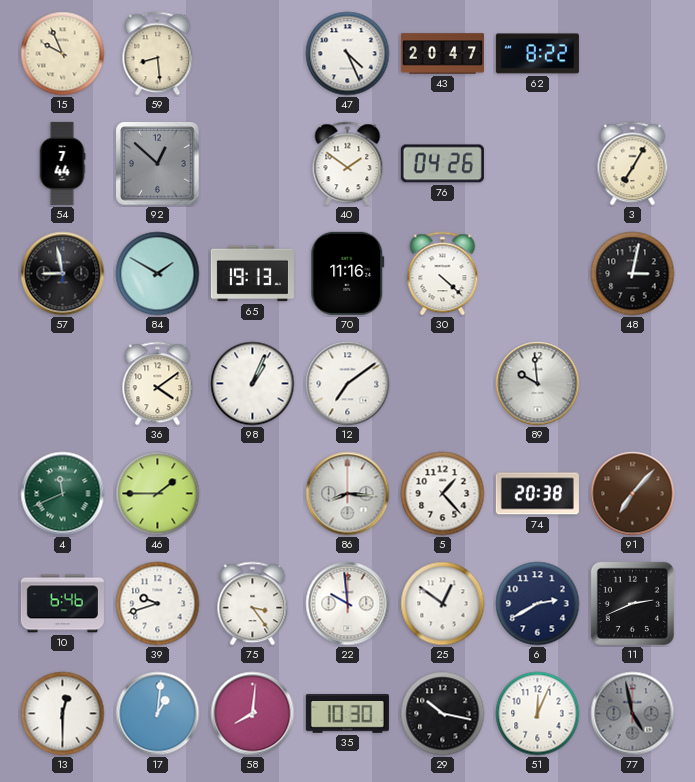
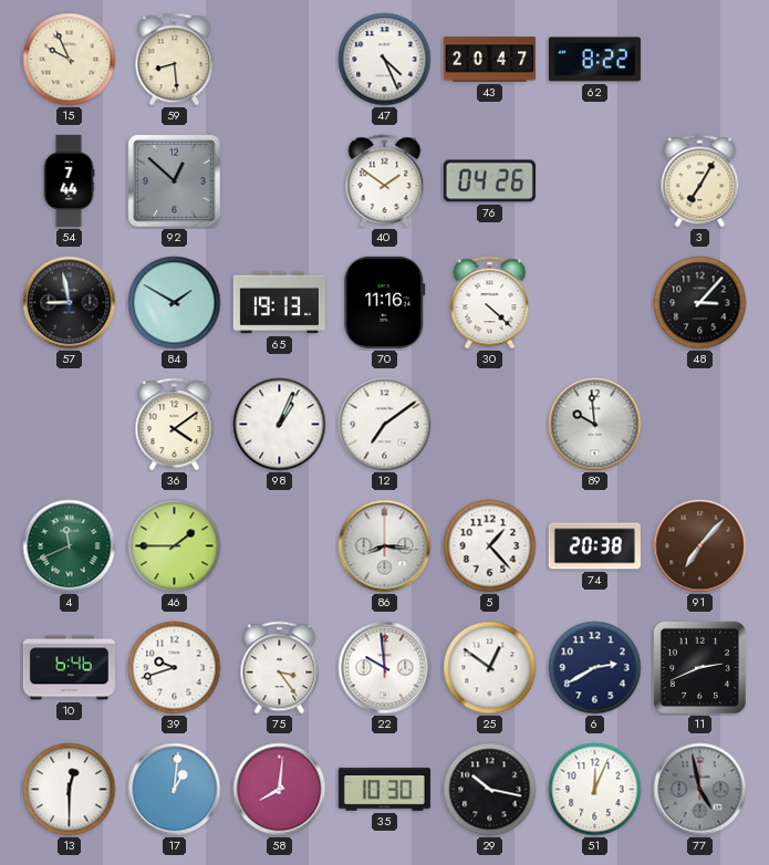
48: 3:02 -> 3:07 (700, 303)
